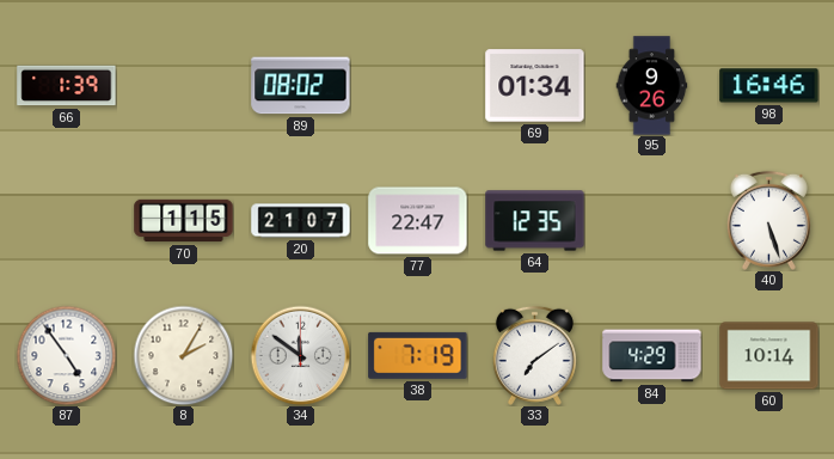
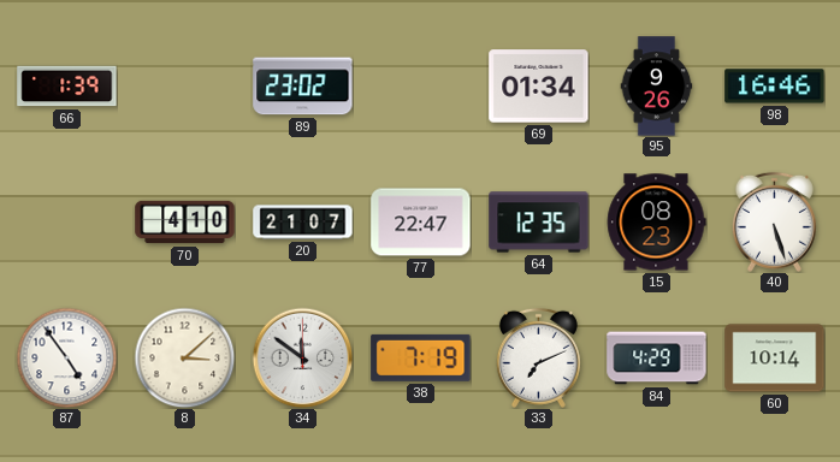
89: 08:02 -> 23:02 (303, 87)
70: 1:15 -> 4:10 (185, 223)
15: none -> 08:23 (656, 223)
8: 2:05 -> 3:08 (184, 357)
33: 7:09 -> 7:11 (538, 357)
